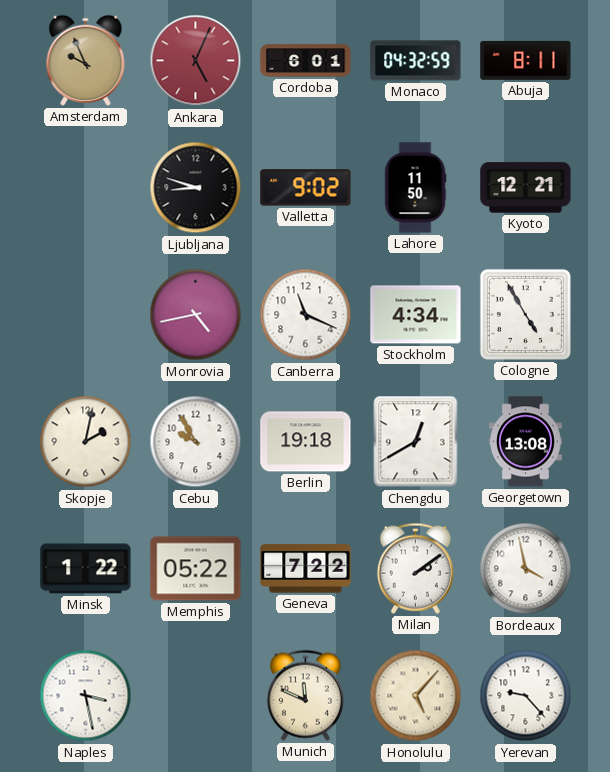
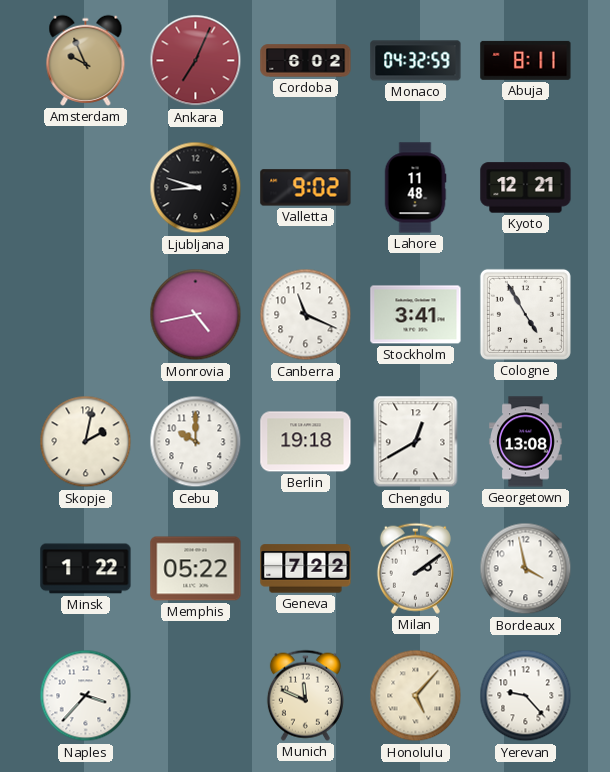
Ankara: 5:04 -> 7:04 (196, 61)
Cordoba: 6:01 -> 6:02 (306, 61)
Lahore: 11:50 -> 11:48 (415, 188)
Stockholm: 4:34 -> 3:41 (416, 315)
Cebu: 9:55 -> 10:00 (196, 442)
Naples: 3:28 -> 3:37 (86, 696)
